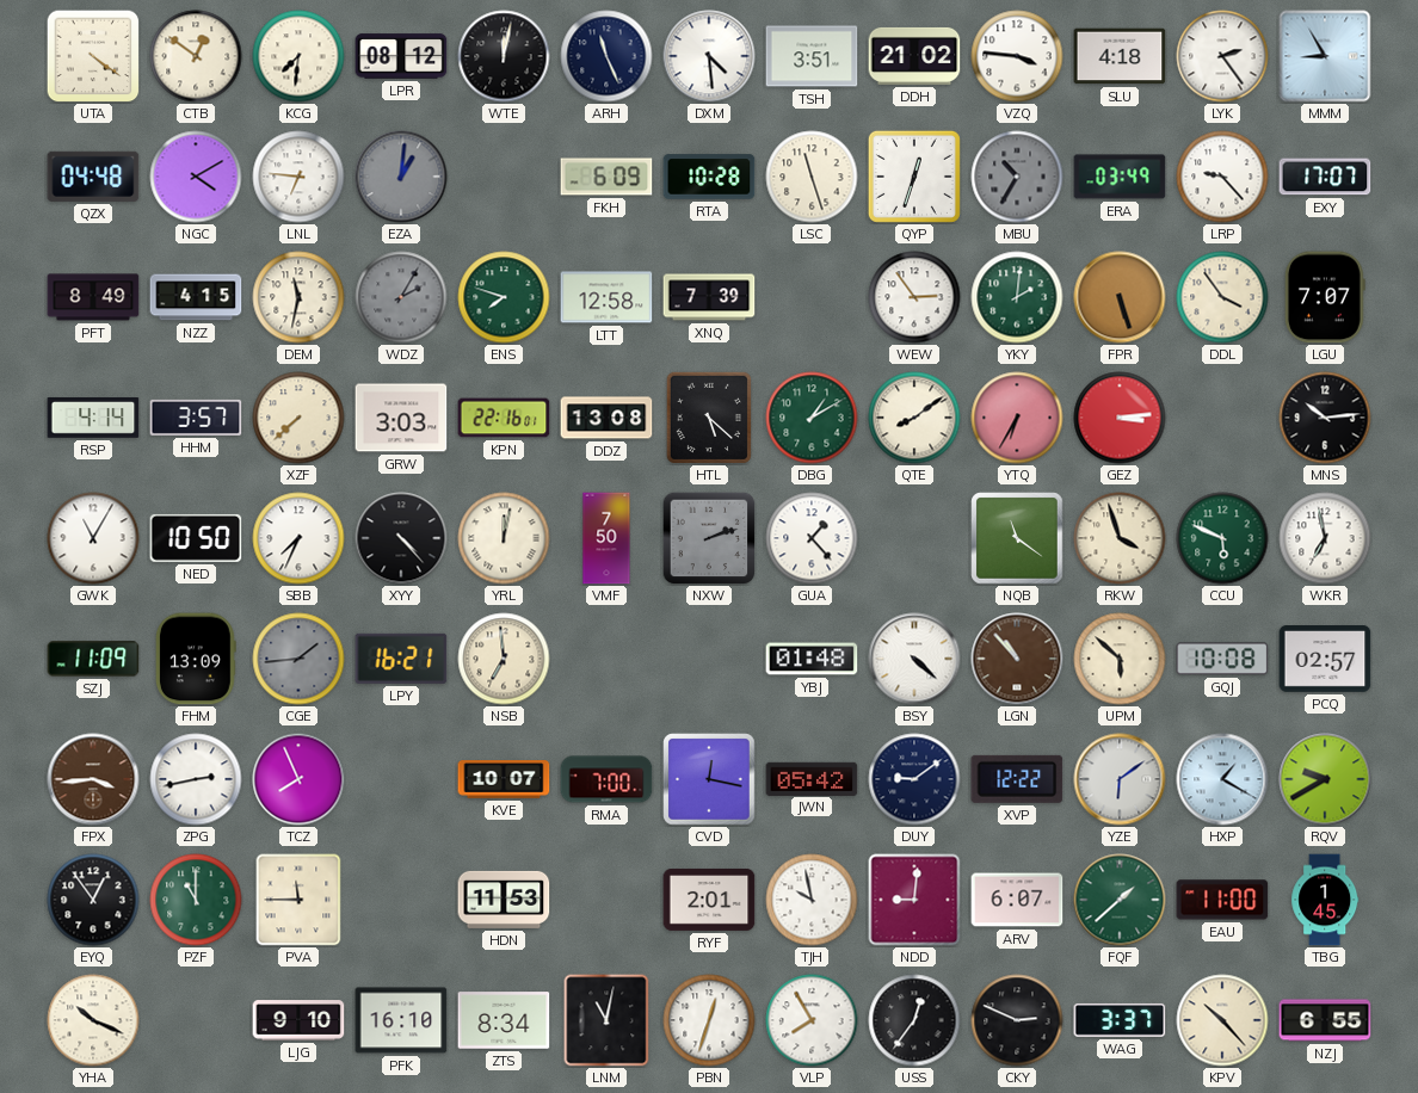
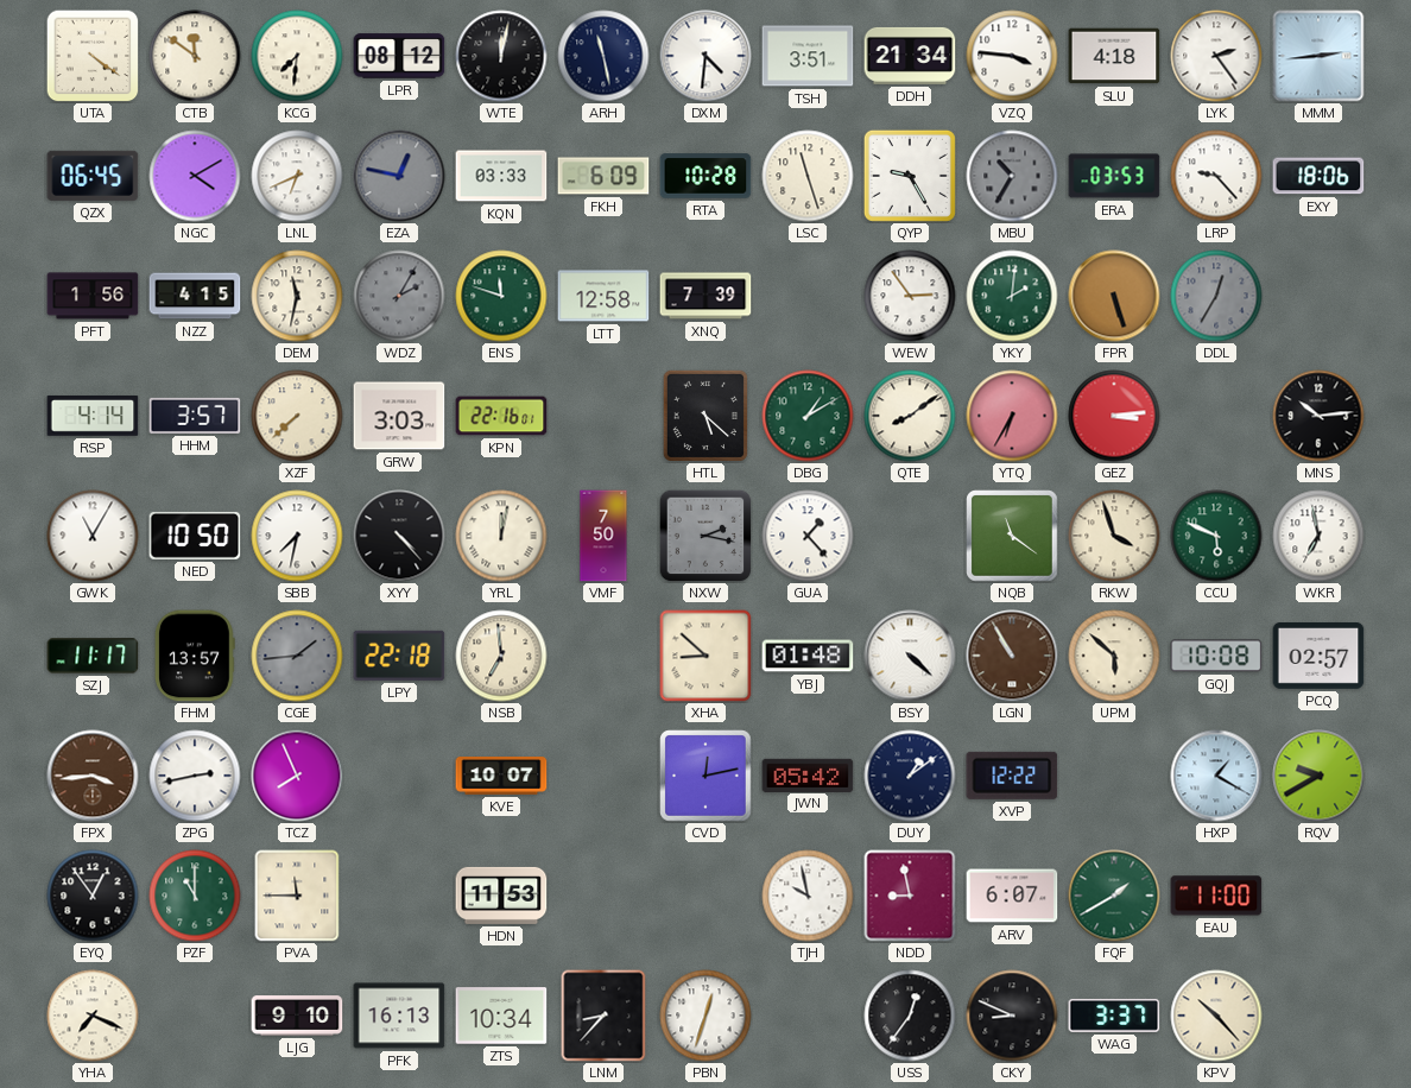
CTB: 12:51 -> 11:51 (195, 56)
ARH: 11:26 -> 11:28 (603, 56)
DXM: 4:29 -> 4:31 (705, 56)
DDH: 21:02 -> 21:34 (910, 56)
MMM: 8:55 -> 2:44 (1318, 56)
QZX: 04:48 -> 06:45 (93, 176)
LNL: 6:46 -> 6:41 (297, 176)
EZA: 1:01 -> 12:47 (399, 176)
KQN: none -> 03:33 (501, 176)
QYP: 12:33 -> 9:25 (910, 176)
ERA: 03:49 -> 03:53 (1114, 176)
EXY: 17:07 -> 18:06 (1318, 176)
PFT: 8:49 -> 1:56 (93, 296)
ENS: 7:48 -> 11:48 (501, 296)
DDL: 3:54 -> 12:35 (1216, 296)
DDL dial: cream -> grey (1216, 296)
LGU: 7:07 -> none (1325, 297)
DDZ: 13:08 -> none (606, 418)
SBB: 7:34 -> 7:32 (297, 536)
NXW: 2:12 -> 2:17 (705, 536)
SZJ: 11:09 -> 11:17 (93, 656)
FHM: 13:09 -> 13:57 (195, 656)
LPY: 16:21 -> 22:18 (399, 656)
XHA: none -> 8:52 (705, 656)
LGN: 10:53 -> 10:55 (1012, 656)
RMA: 7:00 -> none (606, 779)
CVD: 12:17 -> 12:13 (705, 776)
DUY: 9:09 -> 1:09 (910, 776)
YZE: 6:09 -> none (1120, 779)
RYF: 2:01 -> none (709, 900)
NDD: 9:01 -> 8:58 (910, 896)
FQF: 1:38 -> 1:40 (1114, 896)
TBG: 1:45 -> none (1325, 900)
YHA: 10:19 -> 7:19 (93, 1016)
PFK: 16:10 -> 16:13 (399, 1016)
ZTS: 8:34 -> 10:34 (501, 1016)
LNM: 11:02 -> 8:37 (603, 1016)
VLP: 7:55 -> none (812, 1020)
CKY: 2:49 -> 8:49 (1012, 1016)
NZJ: 6:55 -> none (1325, 1020)
